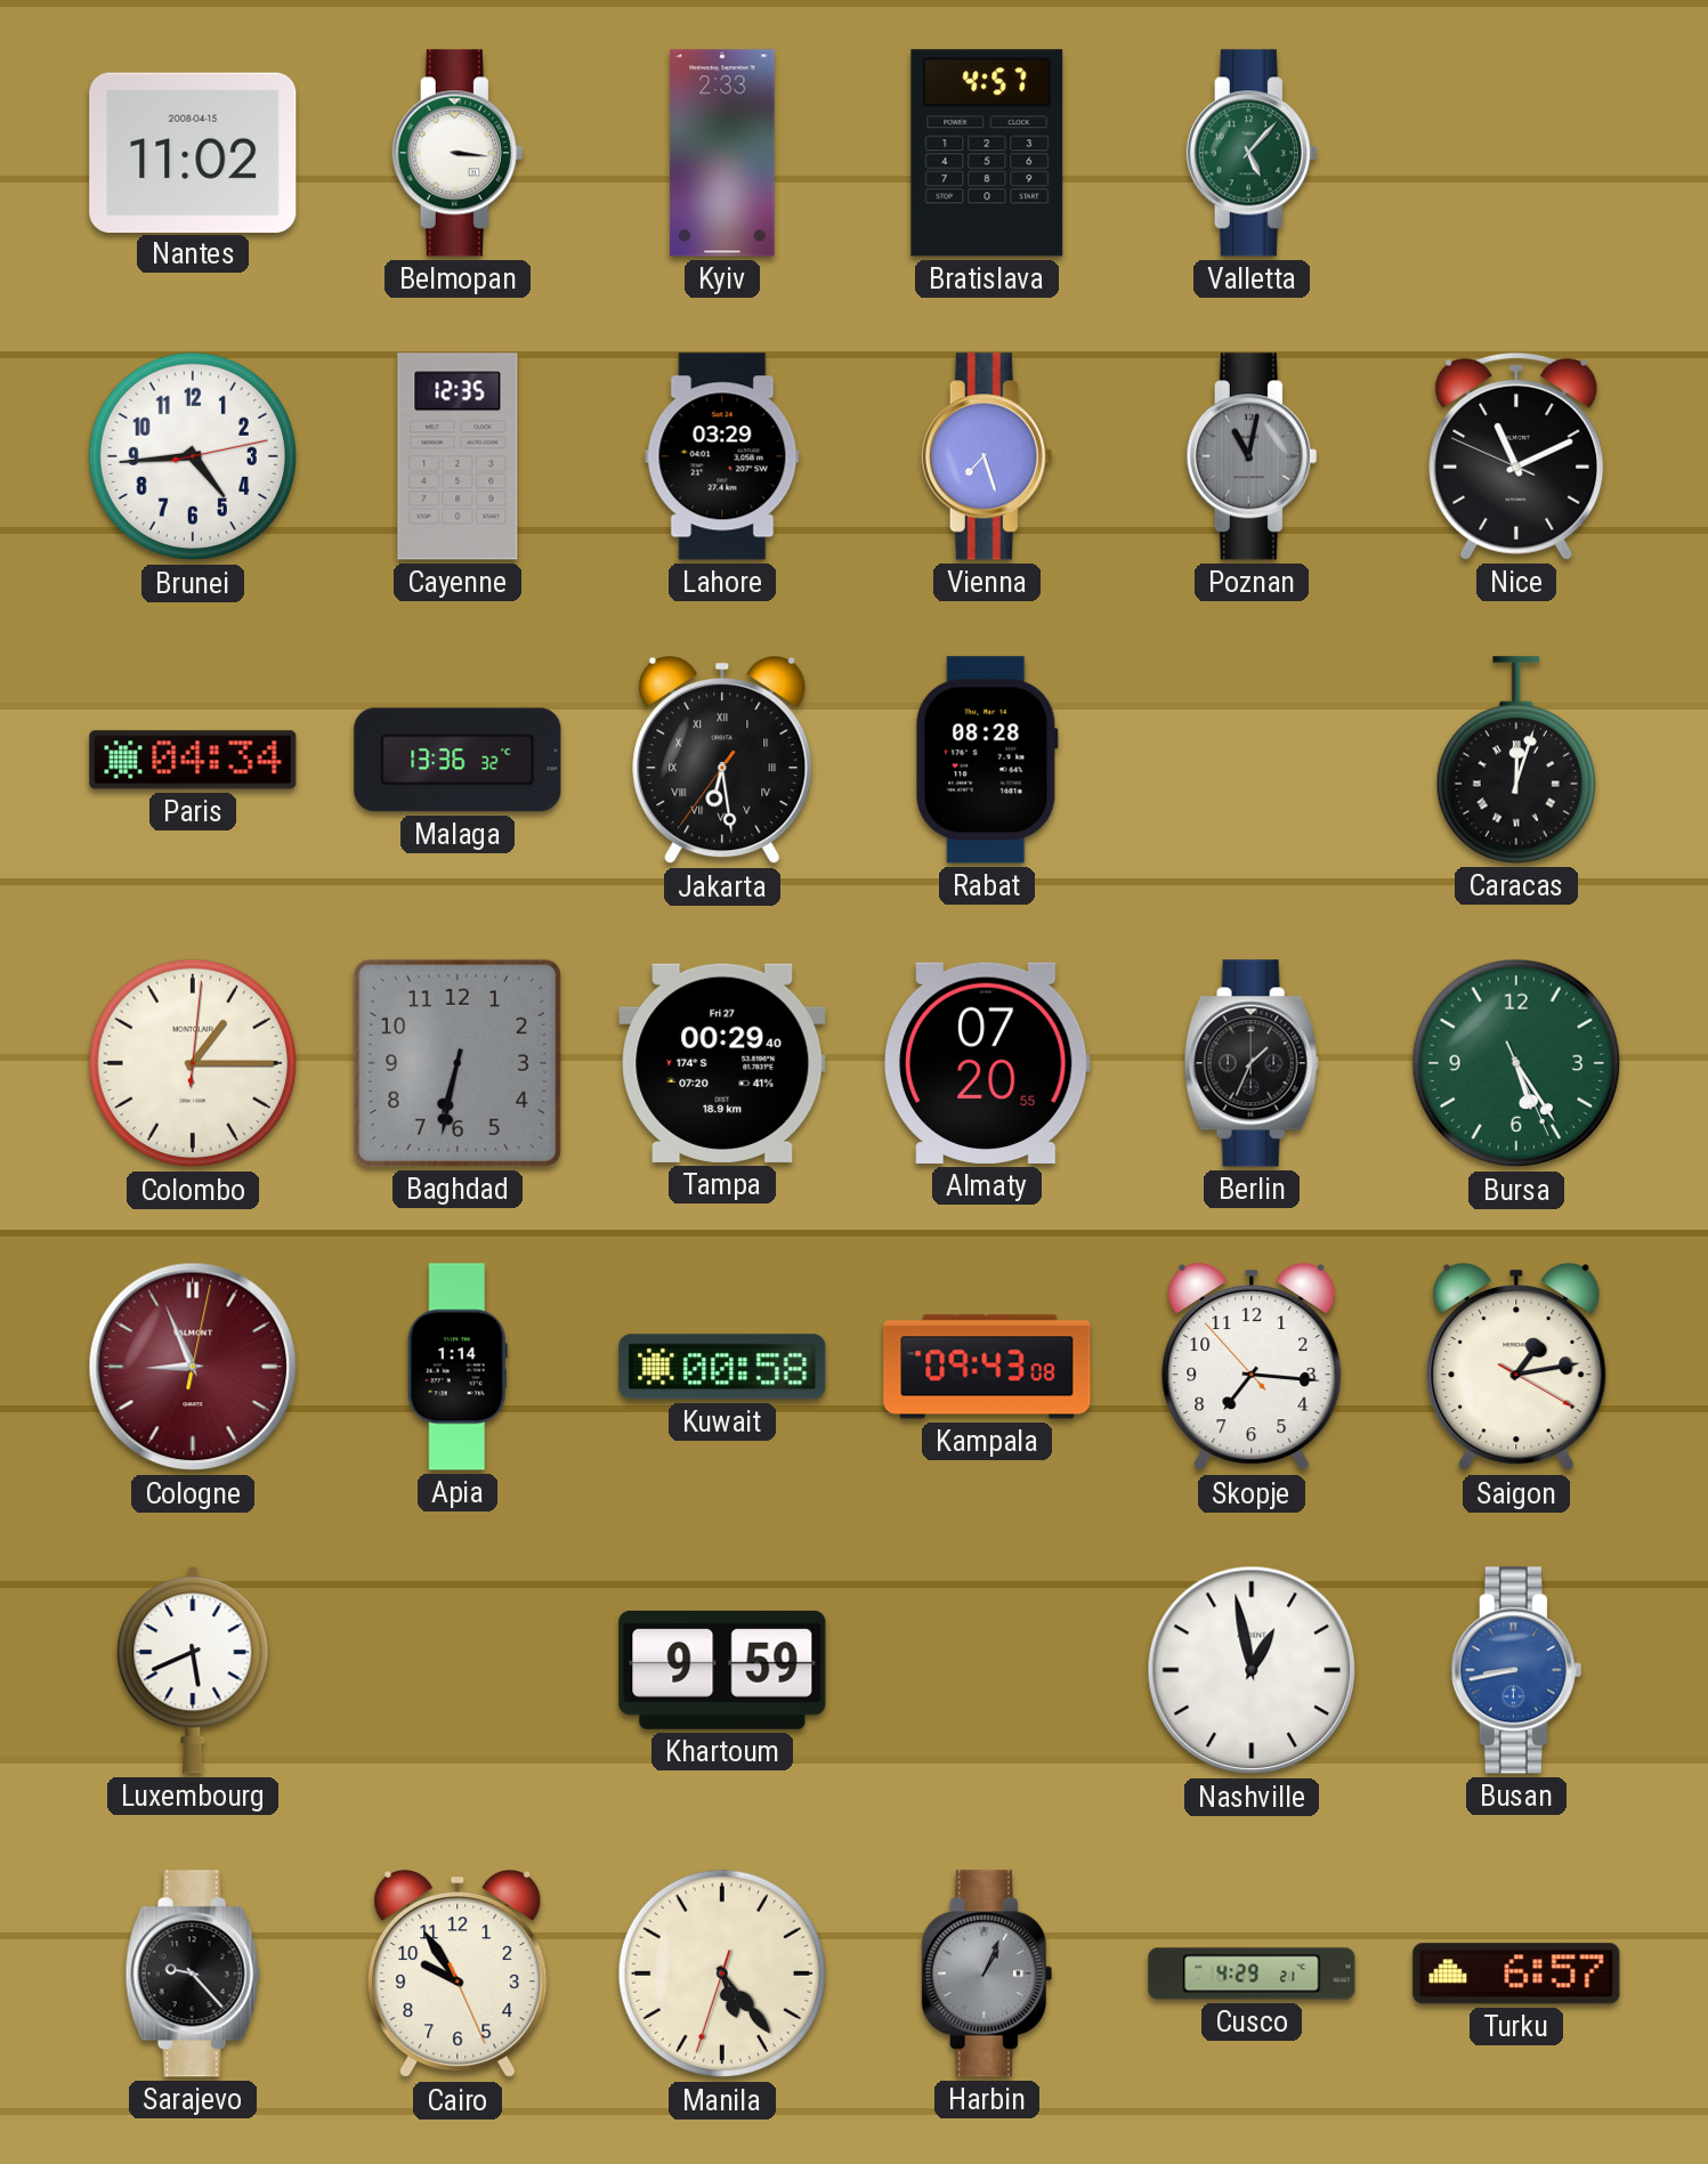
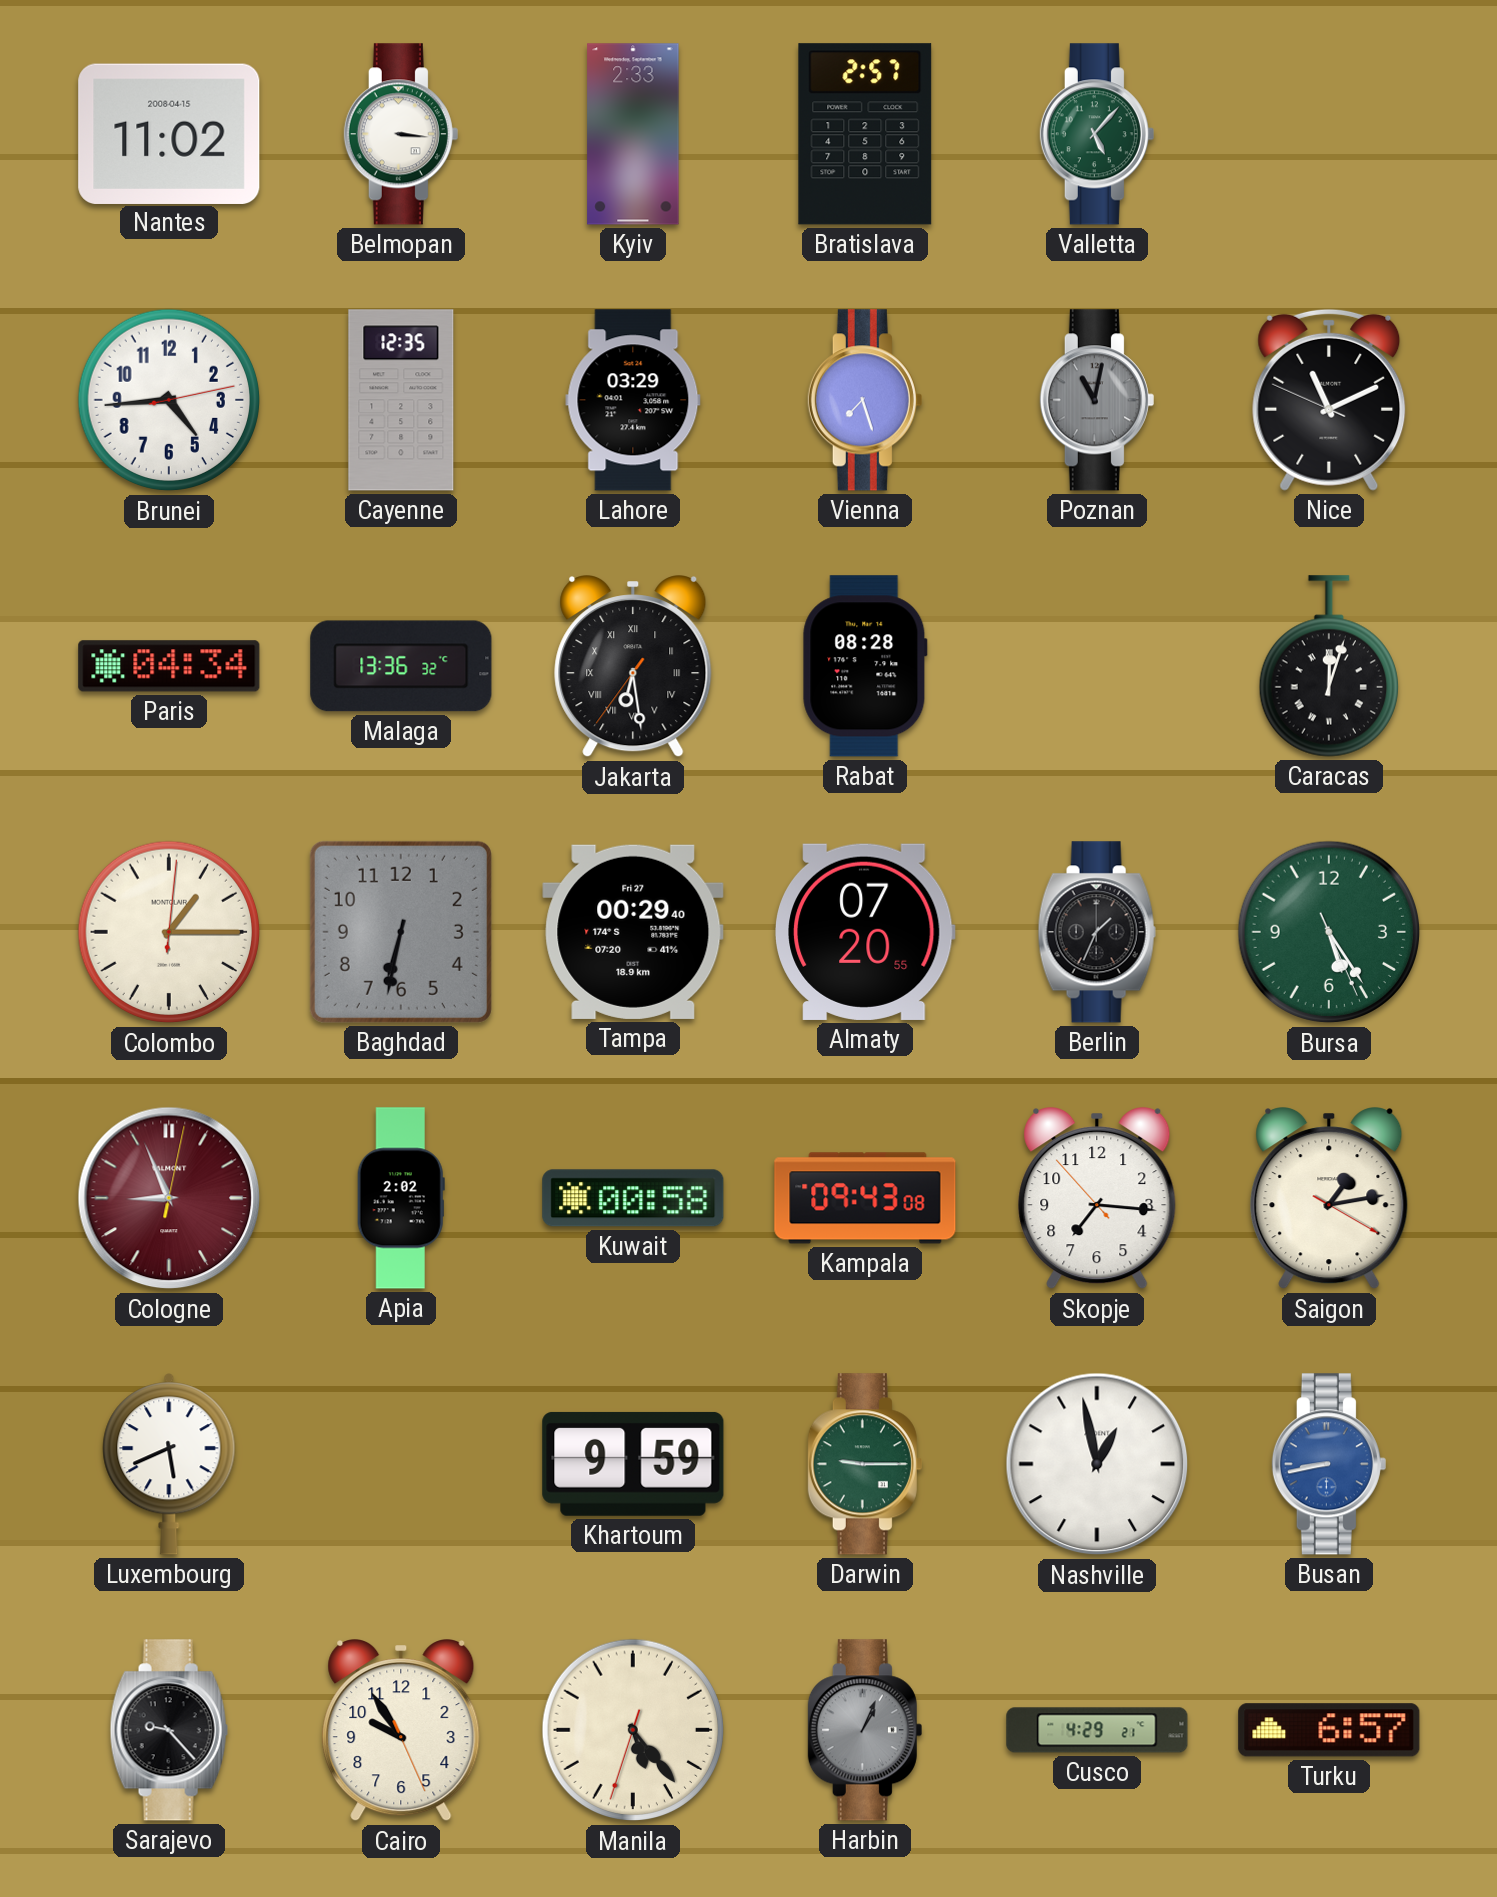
Bratislava: 4:57 -> 2:57 (865, 134)
Apia: 1:14 -> 2:02 (401, 1198)
Darwin: none -> 9:15 (865, 1464)
